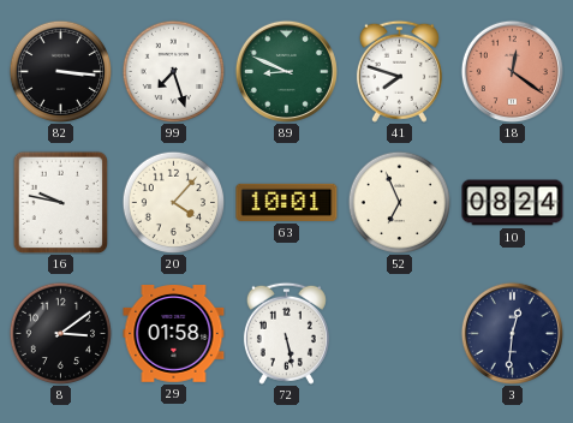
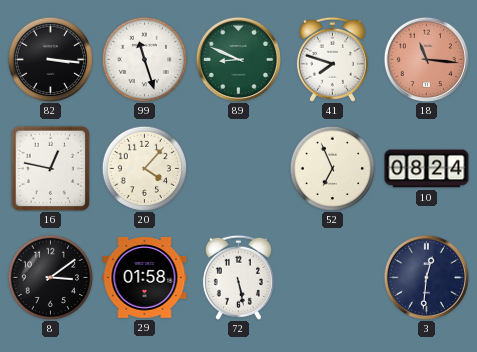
99: 7:27 -> 11:27 (144, 59)
18: 12:21 -> 11:16 (426, 59)
16: 9:47 -> 12:47 (51, 168)
63: 10:01 -> none (287, 202)
